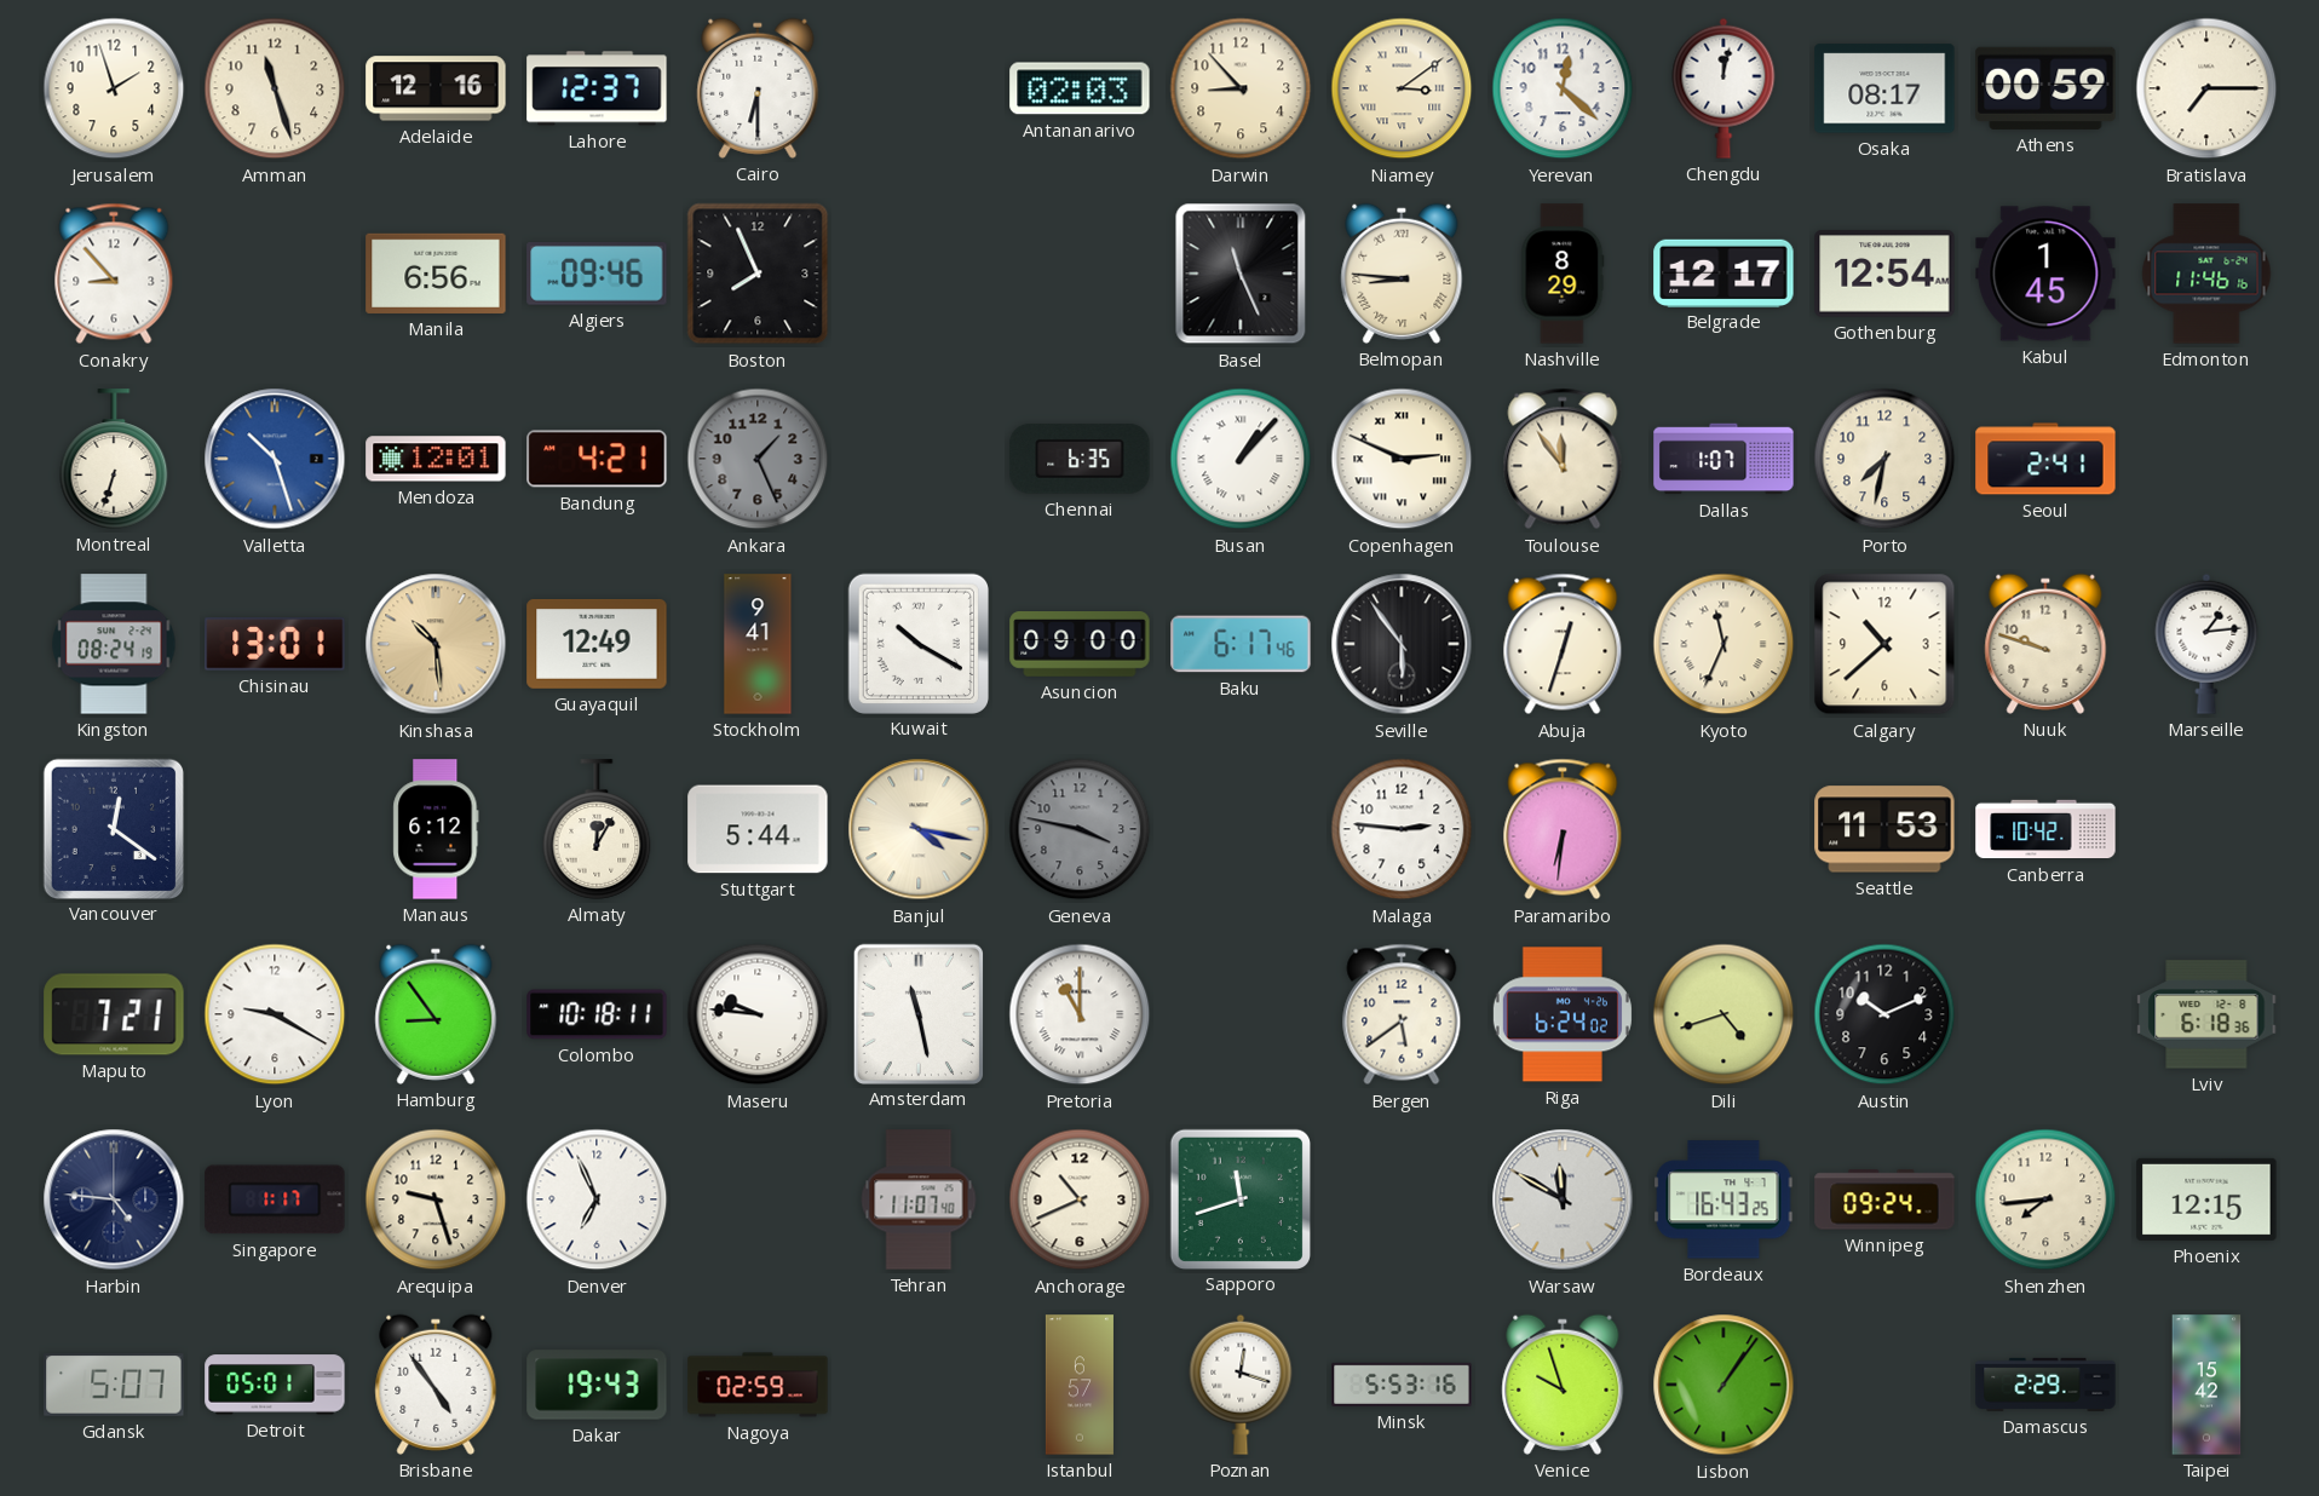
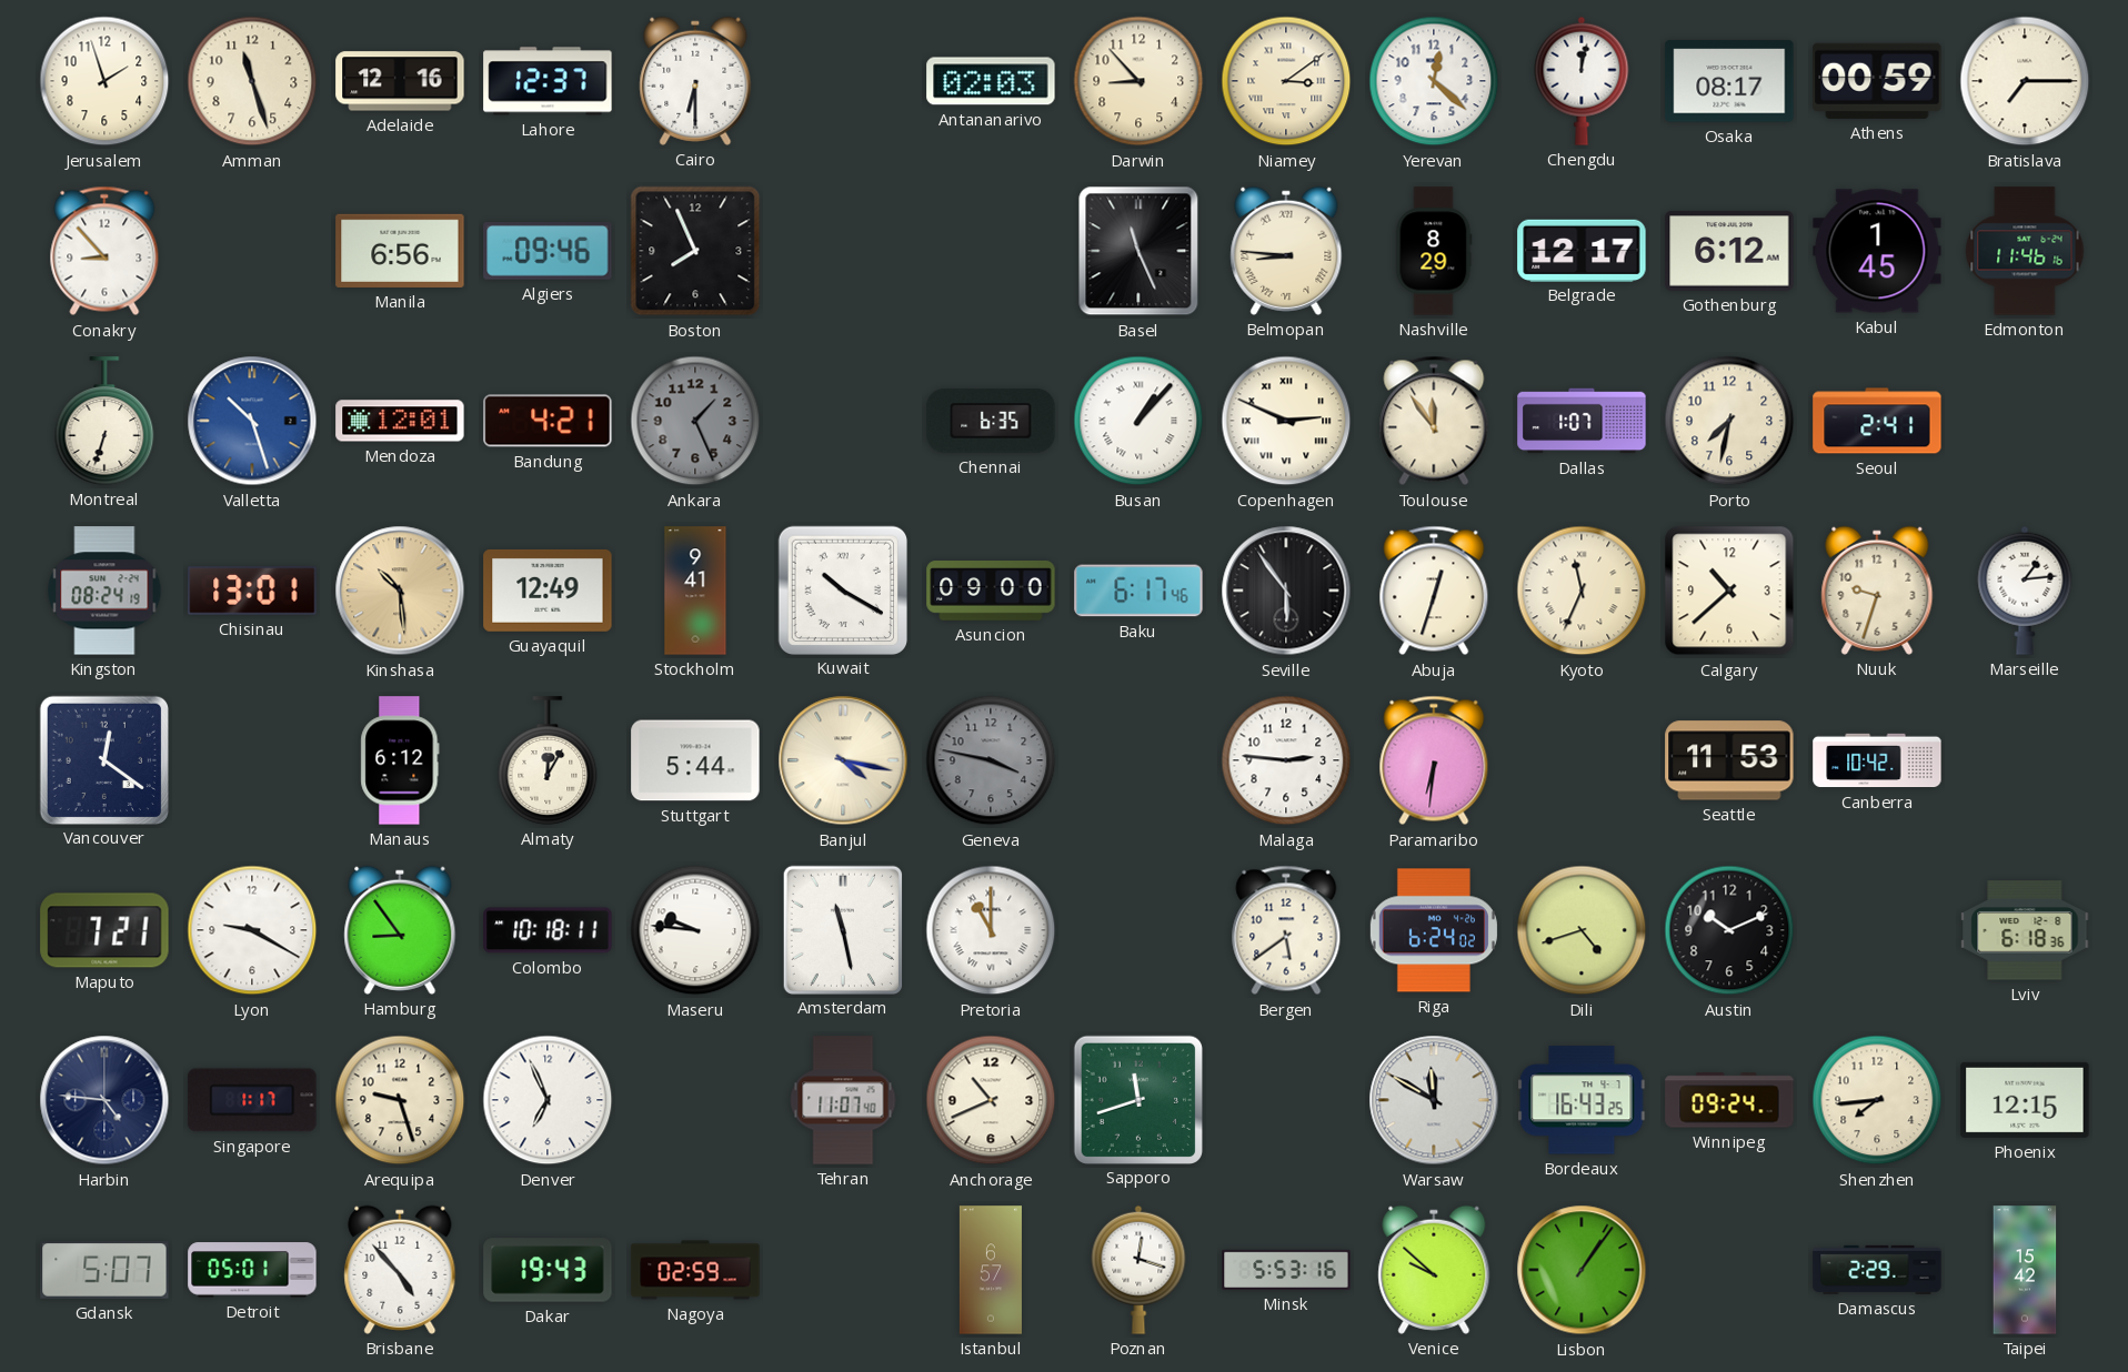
Gothenburg: 12:54 -> 6:12 (1729, 251)
Nuuk: 9:48 -> 9:33 (1877, 591)
Brisbane: 4:54 -> 4:53 (400, 1270)
Venice: 9:57 -> 9:52 (1434, 1270)
